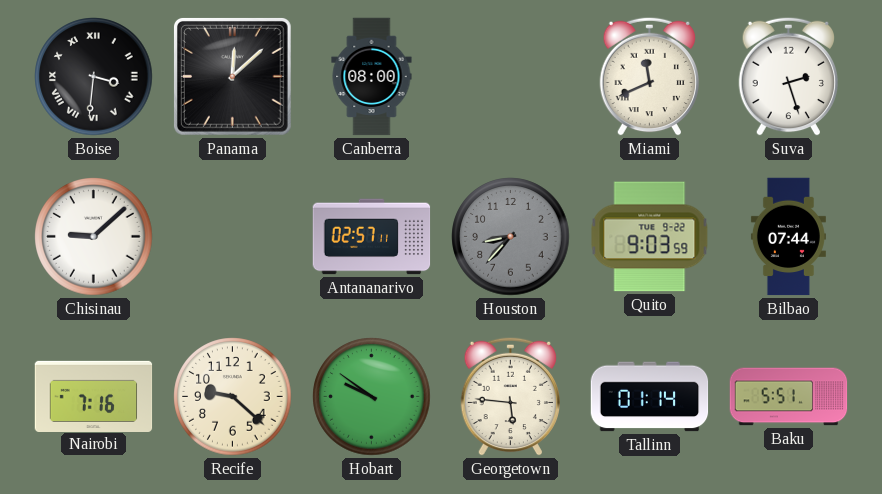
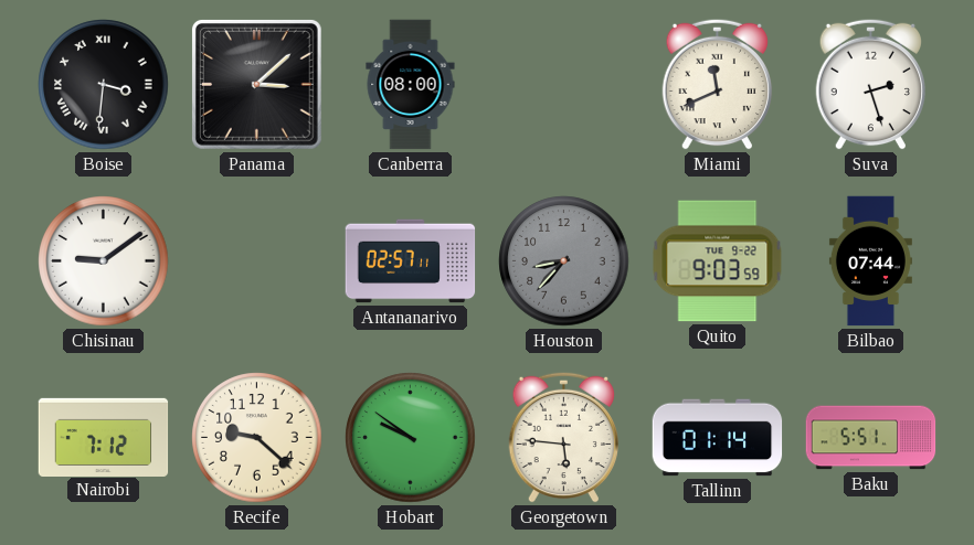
Panama: 12:08 -> 3:08 (257, 85)
Chisinau: 9:08 -> 9:09 (104, 261)
Nairobi: 7:16 -> 7:12 (104, 437)
